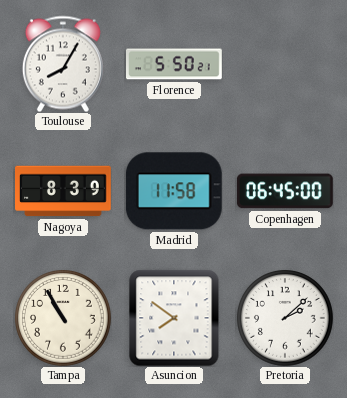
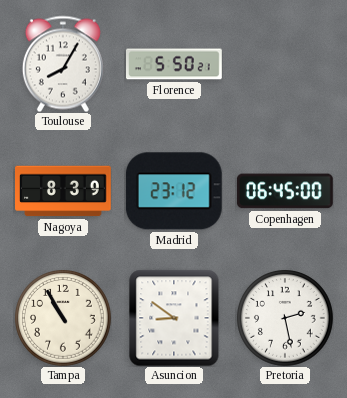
Madrid: 11:58 -> 23:12 (174, 191)
Asuncion: 7:51 -> 8:51 (174, 318)
Pretoria: 2:08 -> 2:28 (285, 318)
